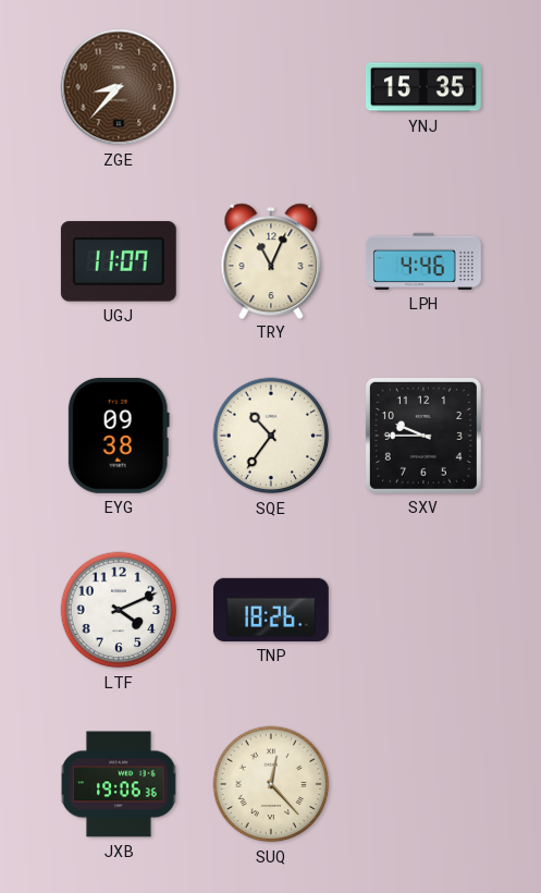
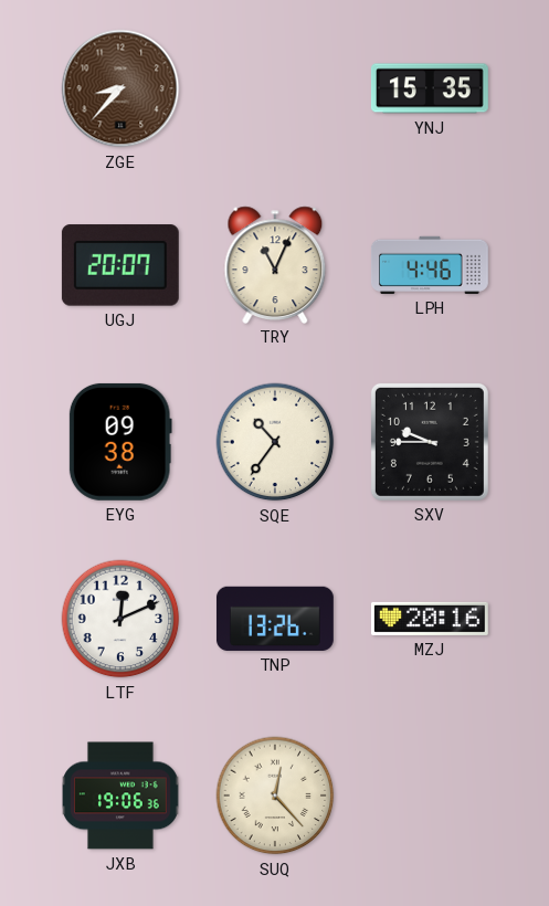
UGJ: 11:07 -> 20:07 (120, 265)
LTF: 4:11 -> 12:11 (120, 619)
TNP: 18:26 -> 13:26 (275, 619)
MZJ: none -> 20:16 (430, 619)
